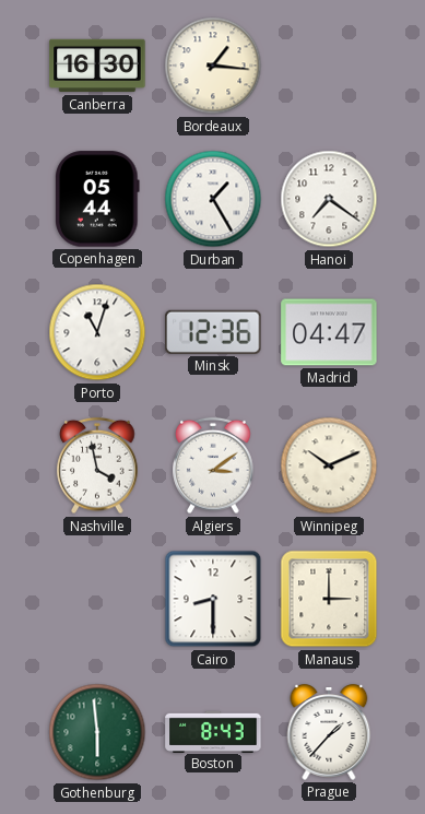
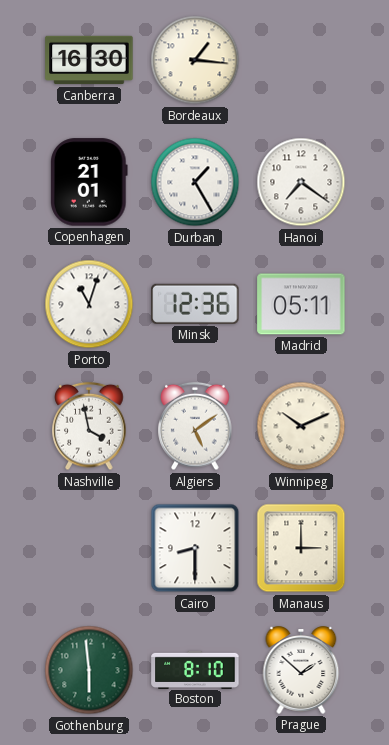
Copenhagen: 05:44 -> 21:01 (90, 182)
Madrid: 04:47 -> 05:11 (301, 304)
Algiers: 3:09 -> 5:09 (195, 426)
Boston: 8:43 -> 8:10 (195, 669)
Prague: 1:37 -> 1:52 (301, 670)
